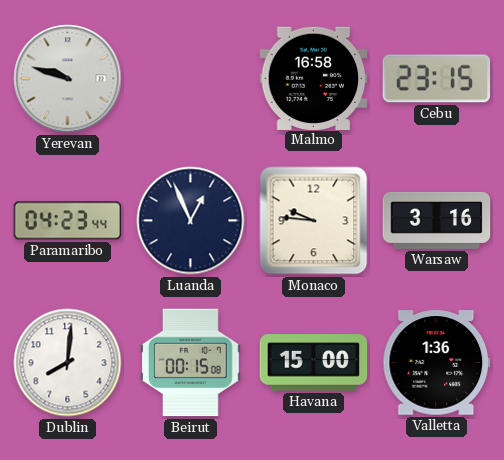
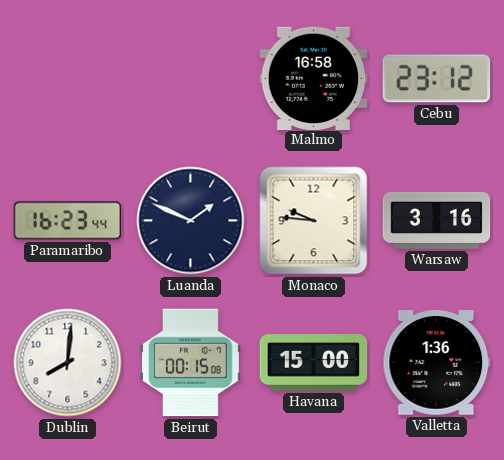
Yerevan: 9:48 -> none (68, 79)
Cebu: 23:15 -> 23:12 (437, 79)
Paramaribo: 04:23 -> 16:23 (68, 221)
Luanda: 12:56 -> 1:49 (191, 221)
